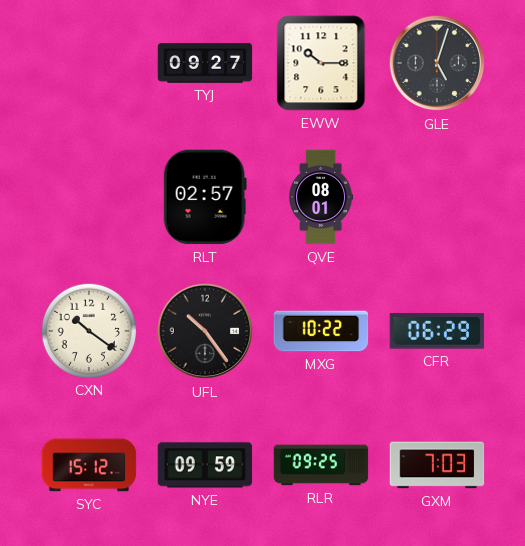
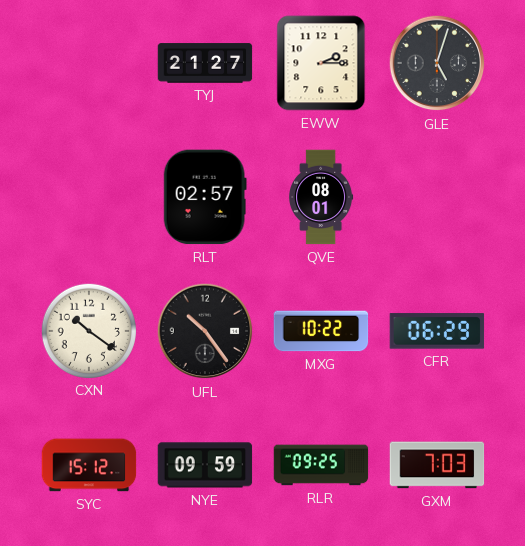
TYJ: 09:27 -> 21:27 (205, 63)
EWW: 10:15 -> 2:15 (321, 63)
